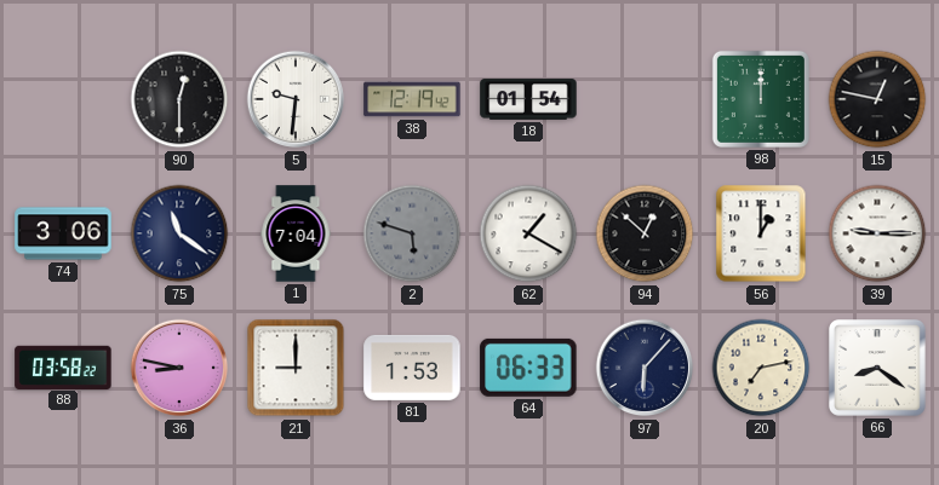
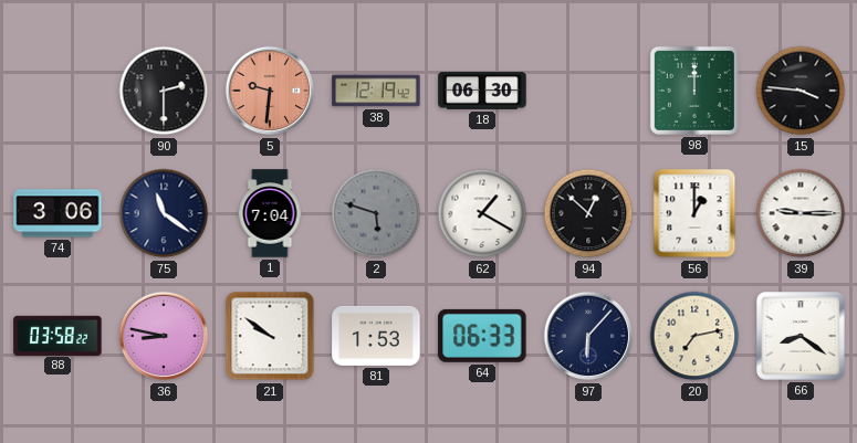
90: 12:30 -> 2:30 (164, 91)
5 dial: white -> salmon (270, 91)
18: 01:54 -> 06:30 (482, 91)
15: 12:47 -> 3:46 (801, 91)
21: 9:00 -> 9:51 (270, 336)
